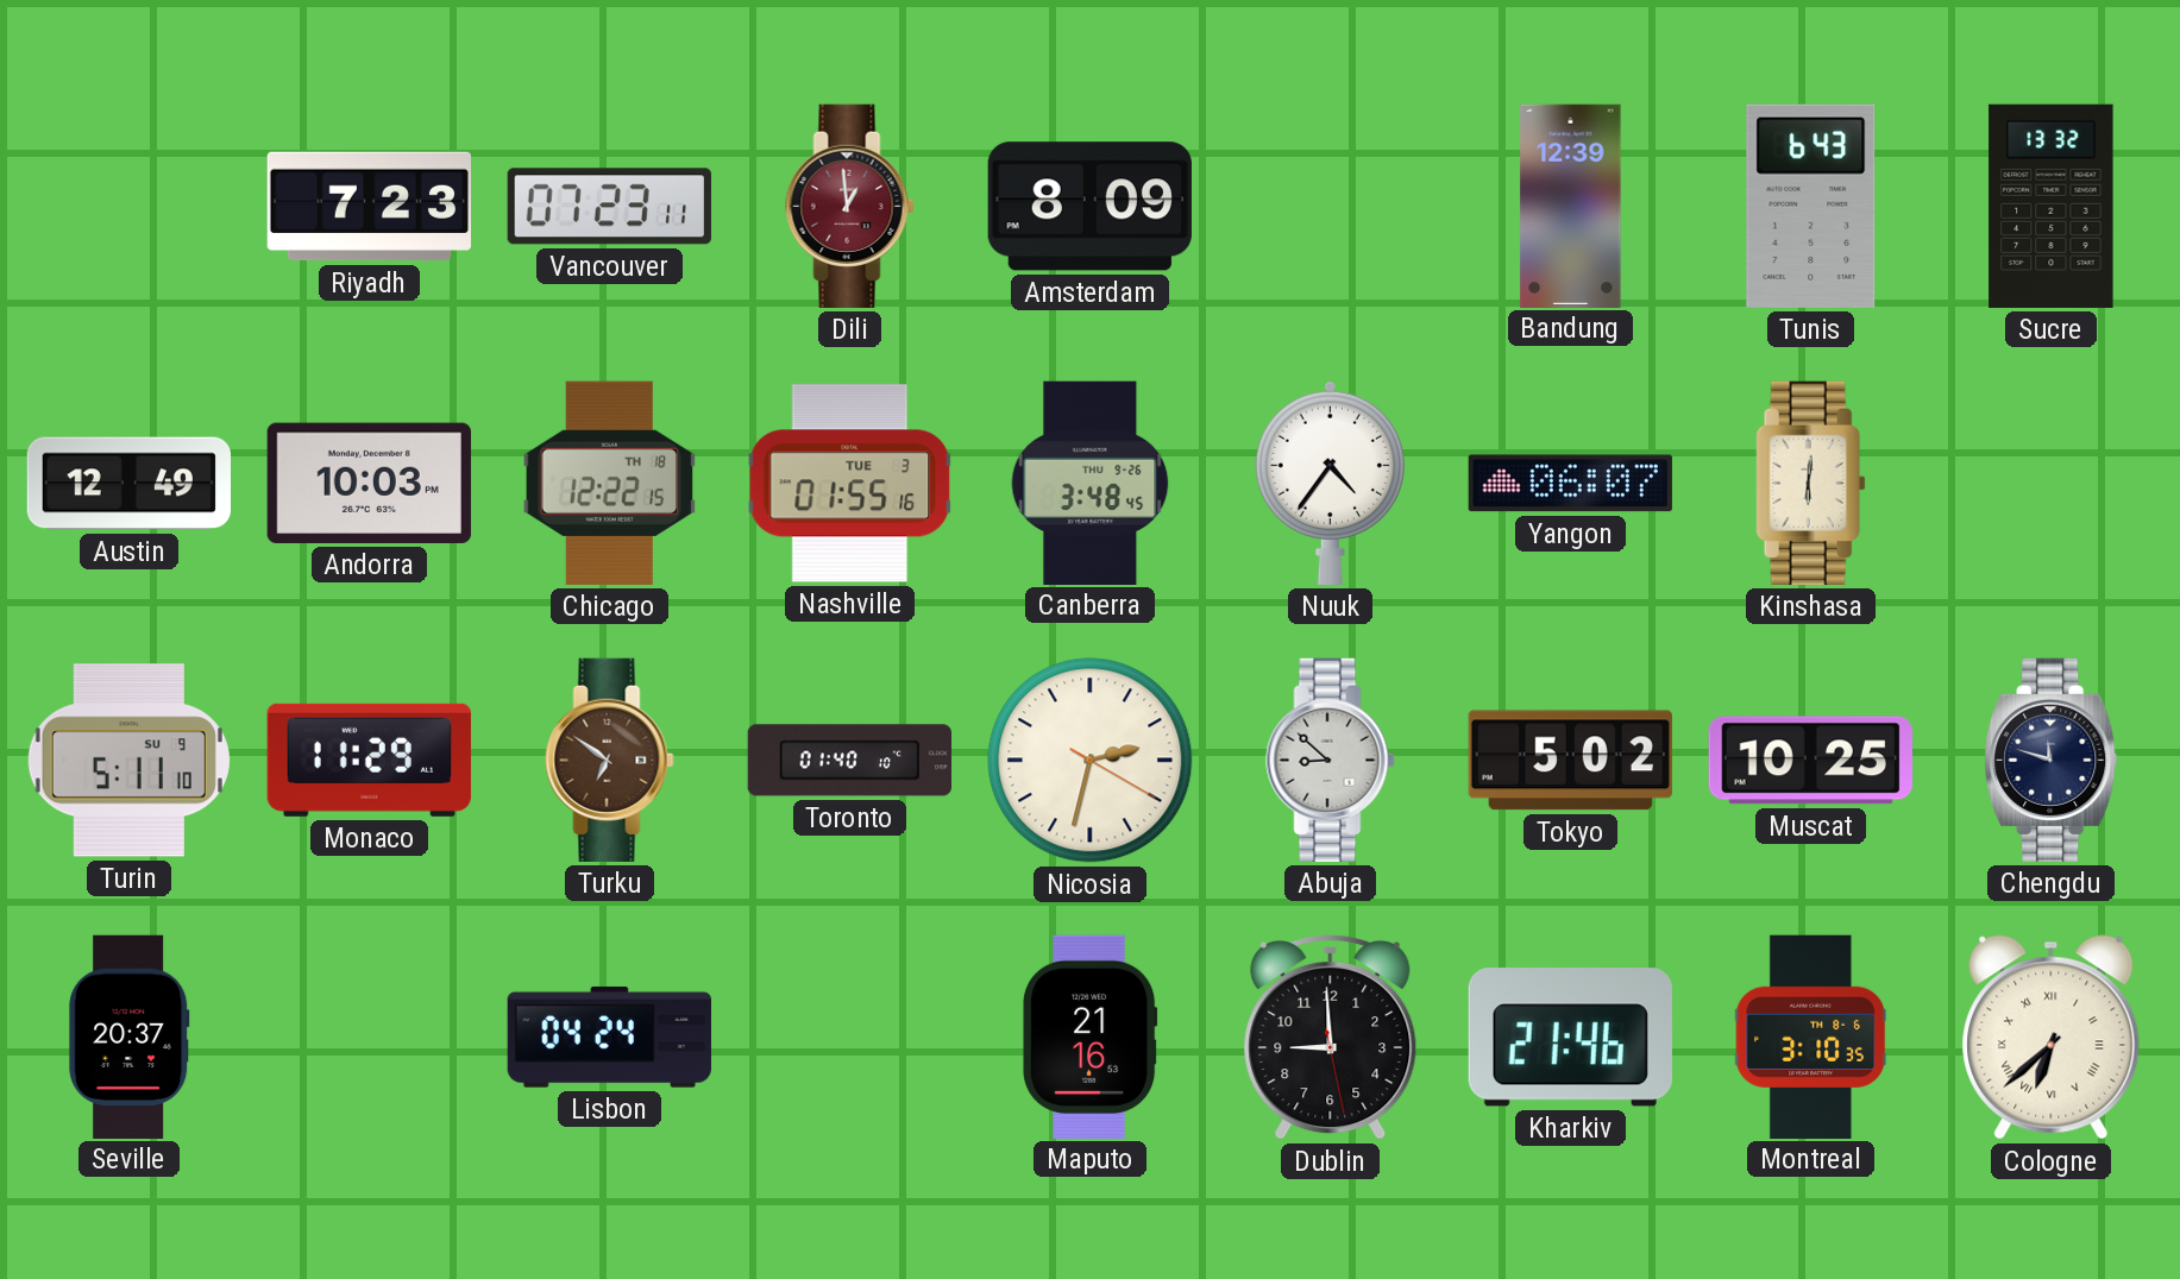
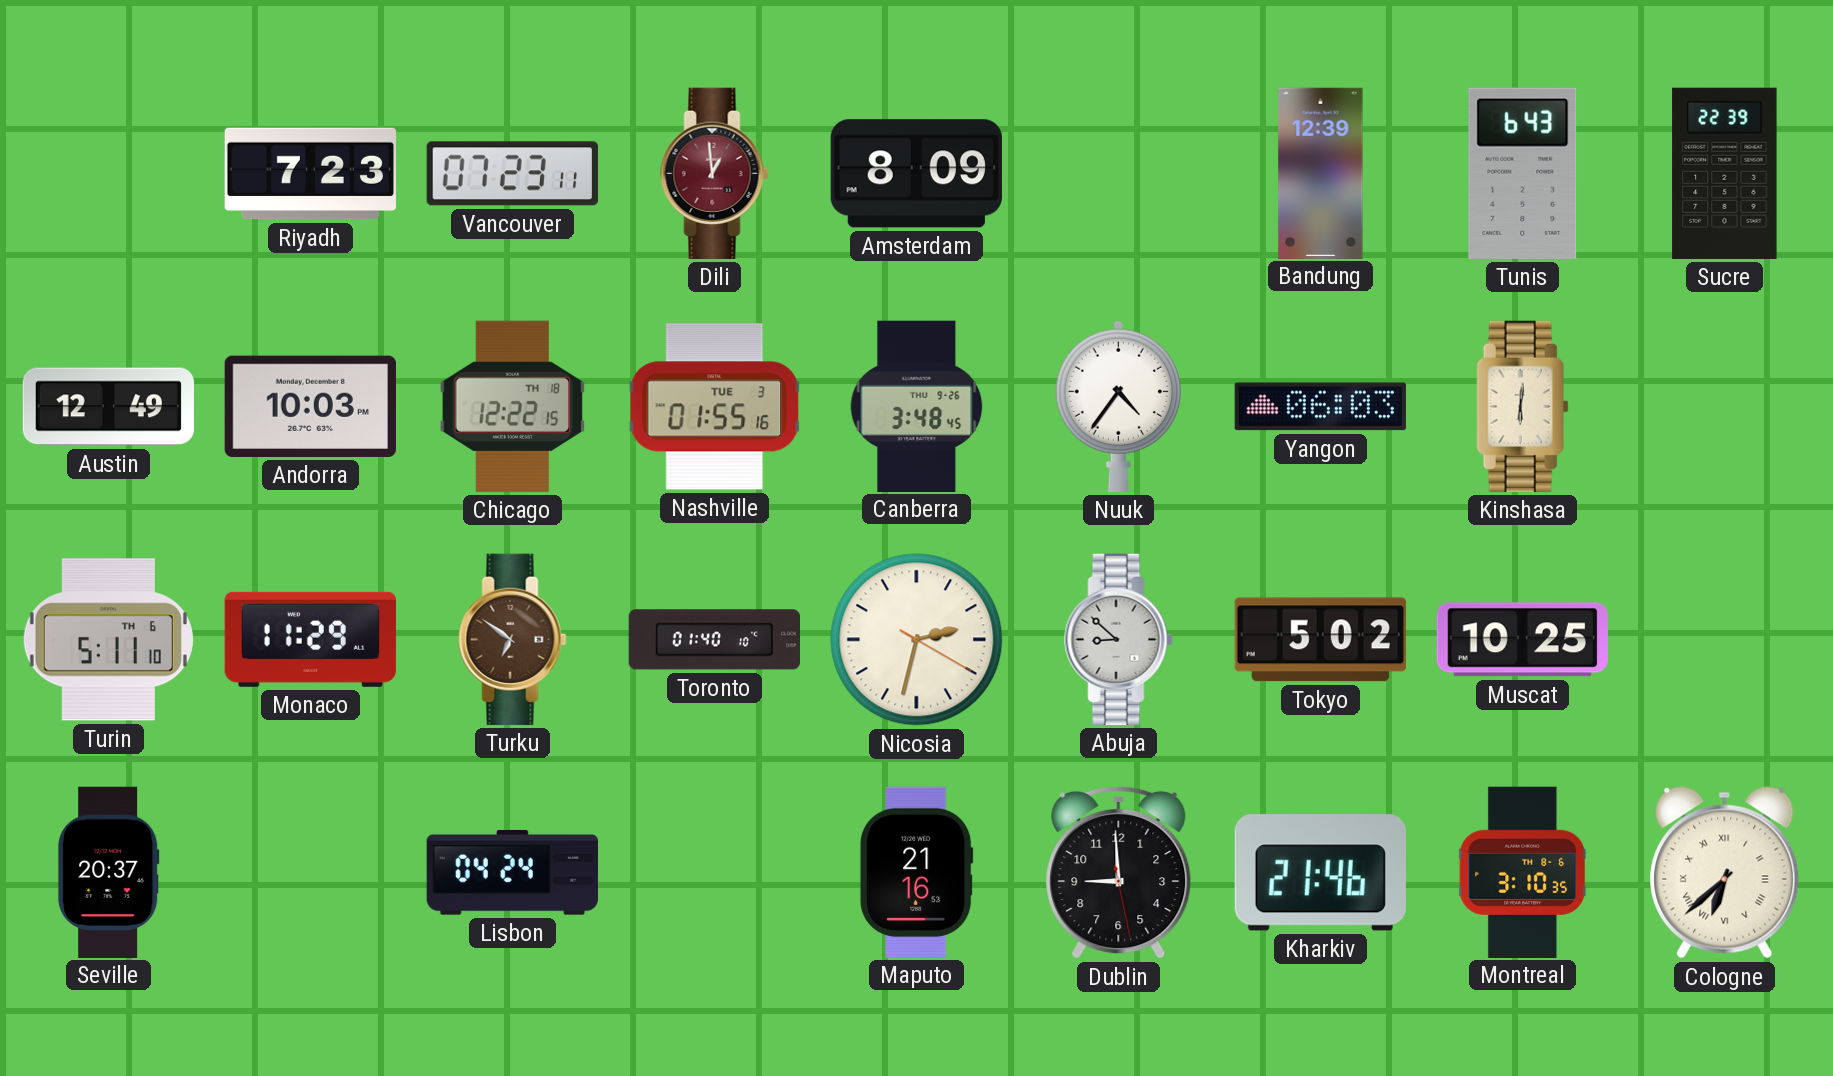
Sucre: 13:32 -> 22:39 (1725, 173)
Yangon: 06:07 -> 06:03 (1320, 407)
Turin date: SU 9 -> TH 6 (108, 640)
Chengdu: 11:48 -> none (2052, 760)
